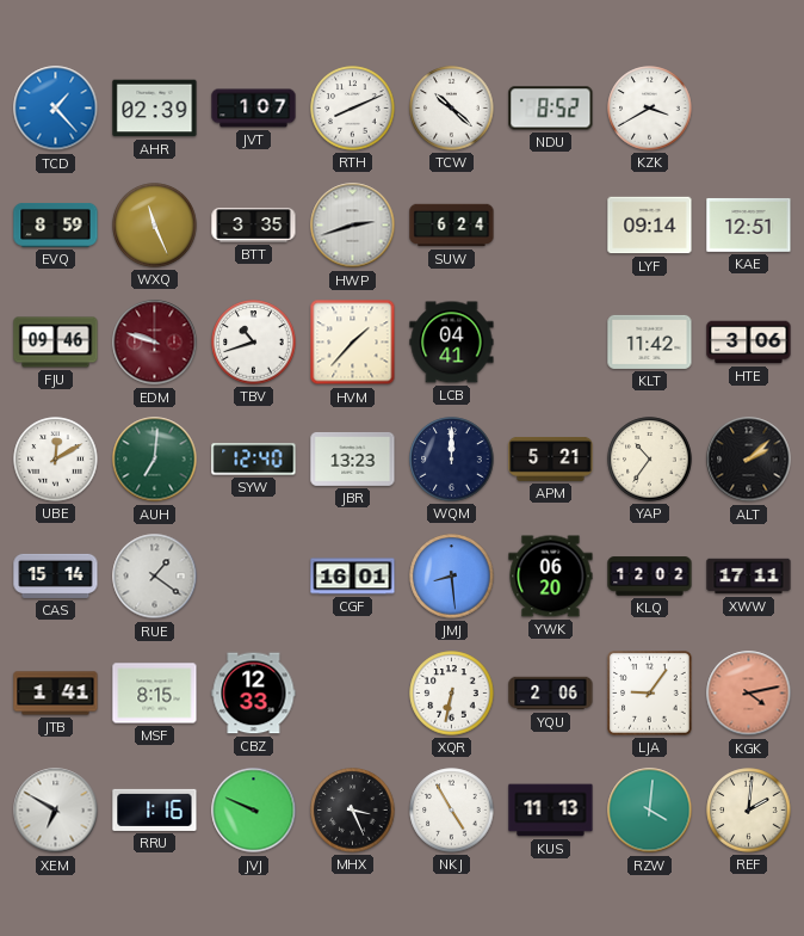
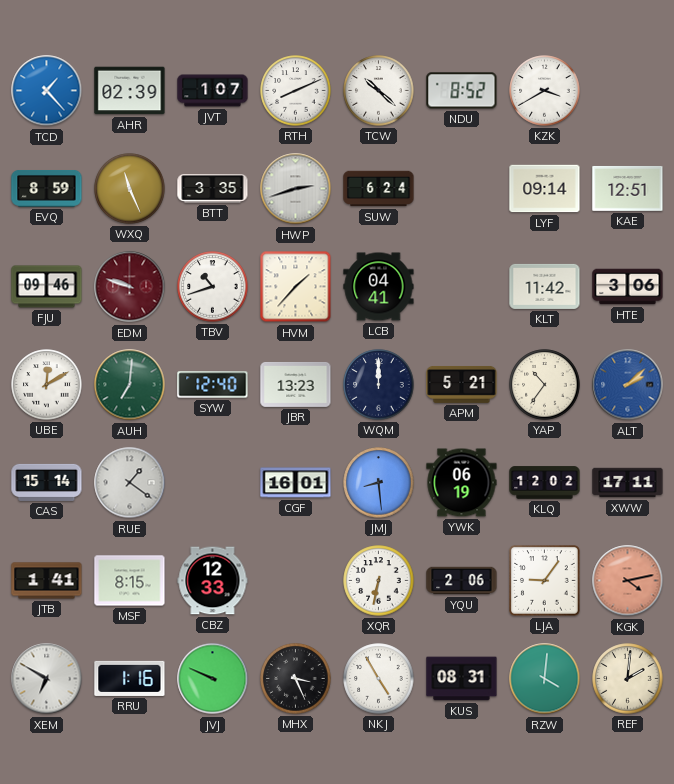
ALT dial: black -> blue (628, 385)
YWK: 06:20 -> 06:19 (462, 483)
KUS: 11:13 -> 08:31 (462, 679)
